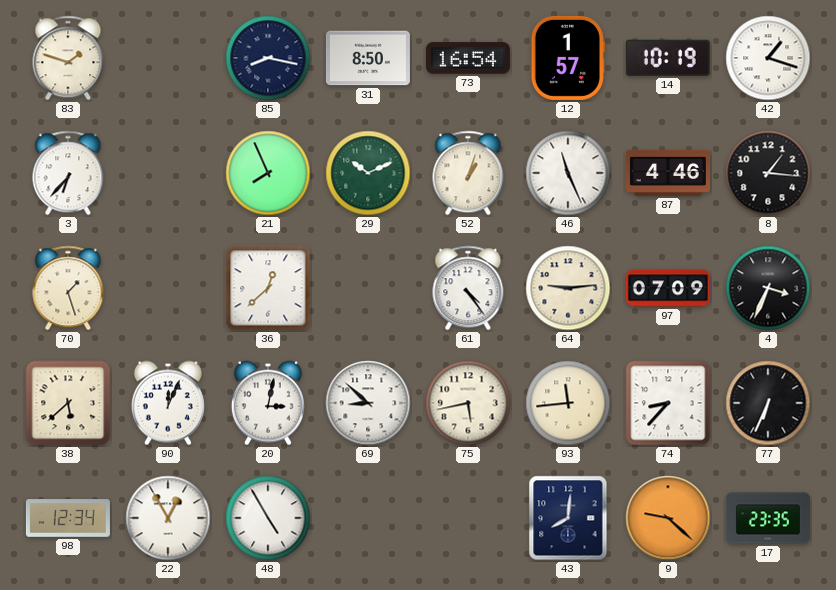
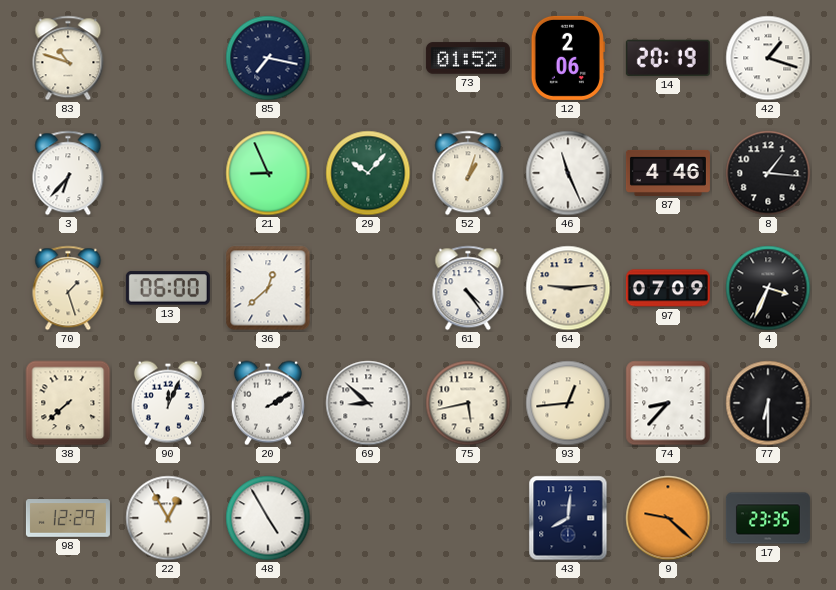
83: 1:48 -> 10:48 (68, 58)
85: 8:17 -> 7:17 (268, 58)
31: 8:50 -> none (368, 58)
73: 16:54 -> 01:52 (468, 58)
12: 1:57 -> 2:06 (568, 58)
14: 10:19 -> 20:19 (668, 58)
21: 7:56 -> 8:56 (268, 173)
29: 10:11 -> 10:07 (368, 173)
13: none -> 06:00 (168, 288)
38: 5:38 -> 7:38 (68, 403)
20: 3:02 -> 2:10 (268, 403)
93: 11:44 -> 12:44 (568, 403)
77: 6:34 -> 6:30 (768, 403)
98: 12:34 -> 12:29 (68, 518)
